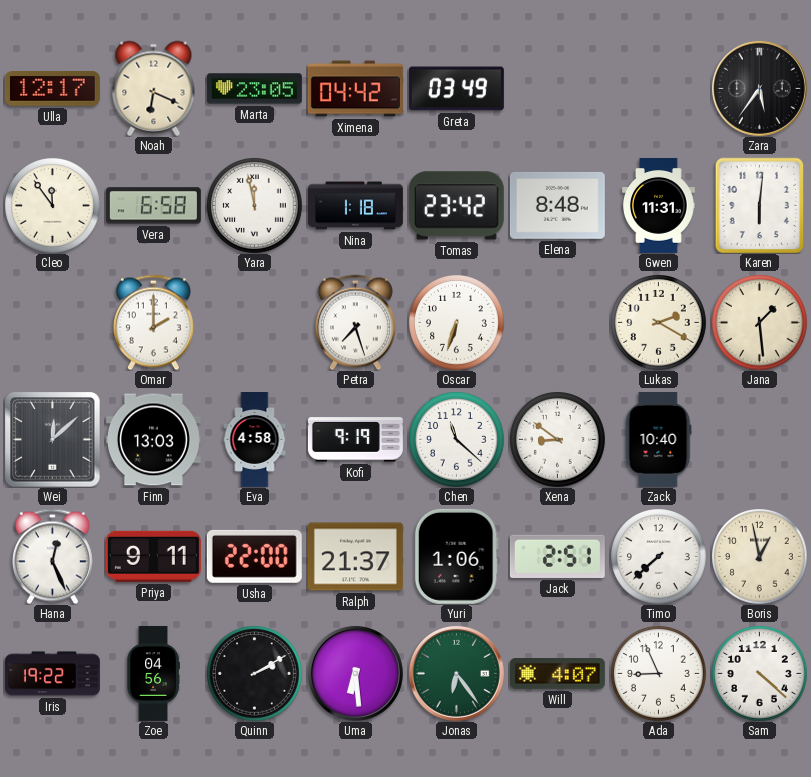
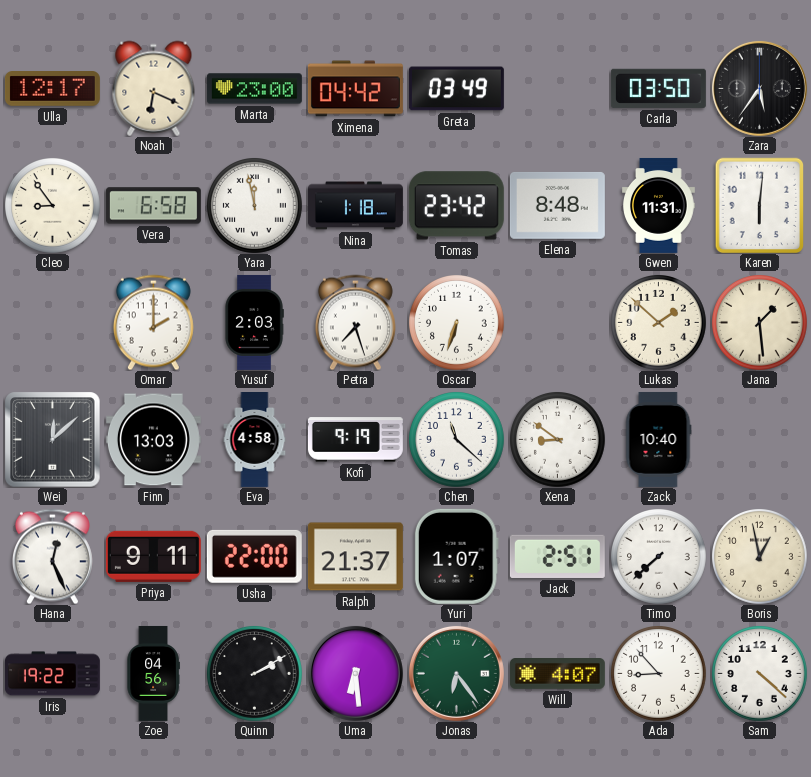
Marta: 23:05 -> 23:00 (254, 89)
Carla: none -> 03:50 (658, 88)
Cleo: 11:54 -> 8:54 (53, 206)
Yusuf: none -> 2:03 (254, 322)
Lukas: 2:20 -> 1:52 (659, 323)
Yuri: 1:06 -> 1:07 (456, 556)
Ada: 8:56 -> 8:53 (659, 674)
